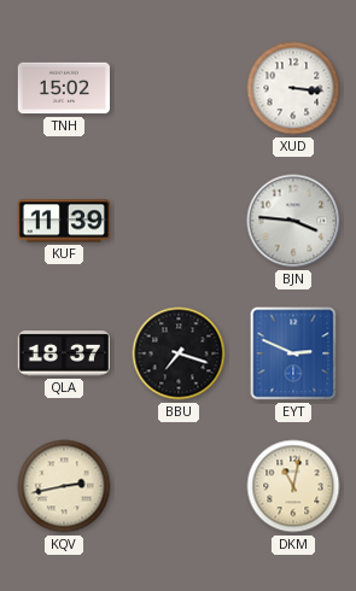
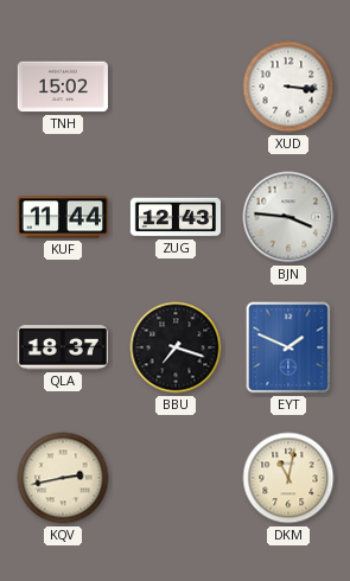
KUF: 11:39 -> 11:44 (62, 217)
ZUG: none -> 12:43 (176, 217)
EYT: 2:49 -> 1:49 (288, 347)
